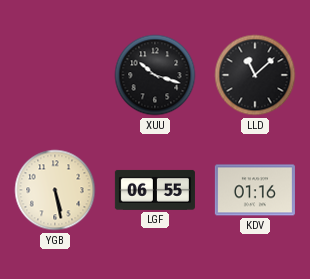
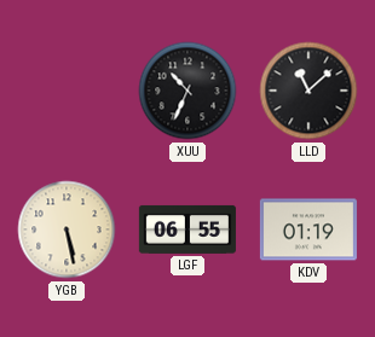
XUU: 10:18 -> 10:34 (187, 91)
KDV: 01:16 -> 01:19 (308, 229)
